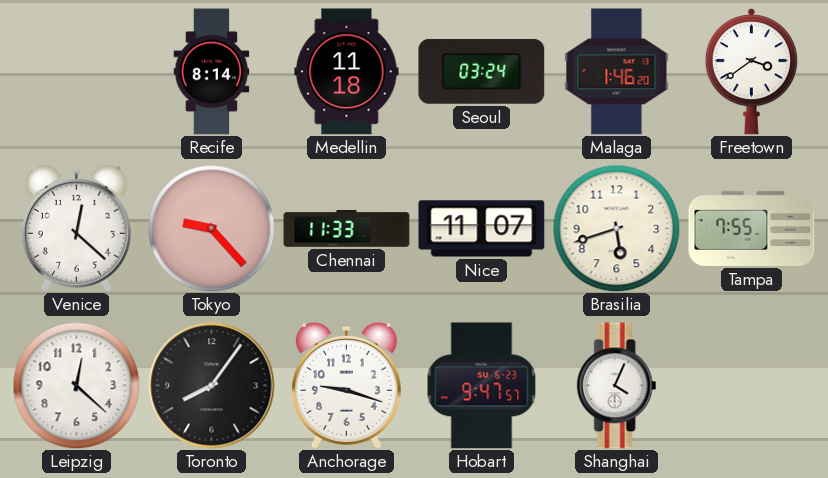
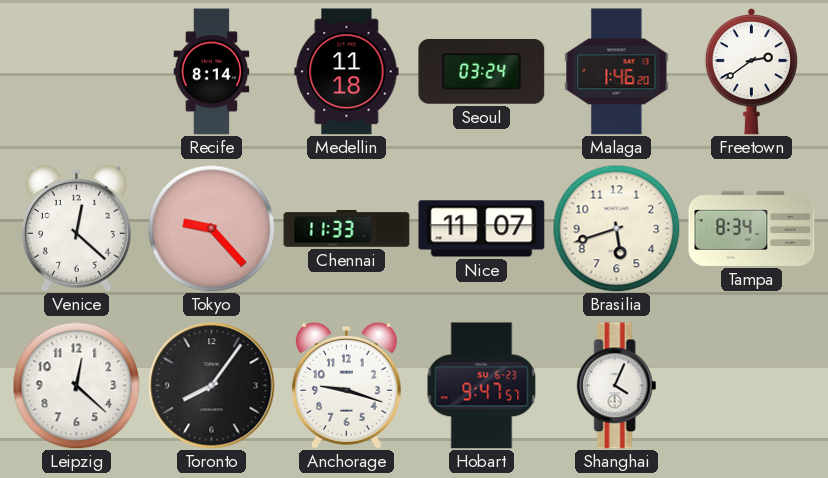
Freetown: 3:39 -> 2:39 (751, 72)
Tampa: 7:55 -> 8:34 (752, 228)
